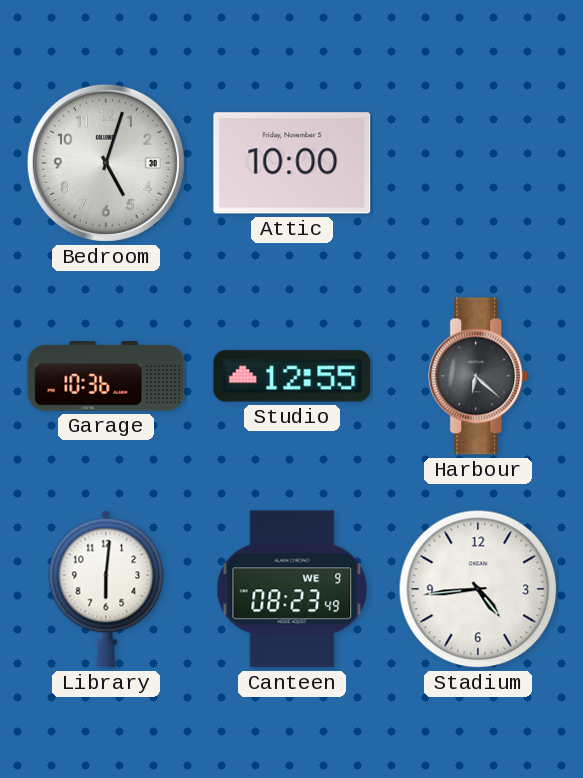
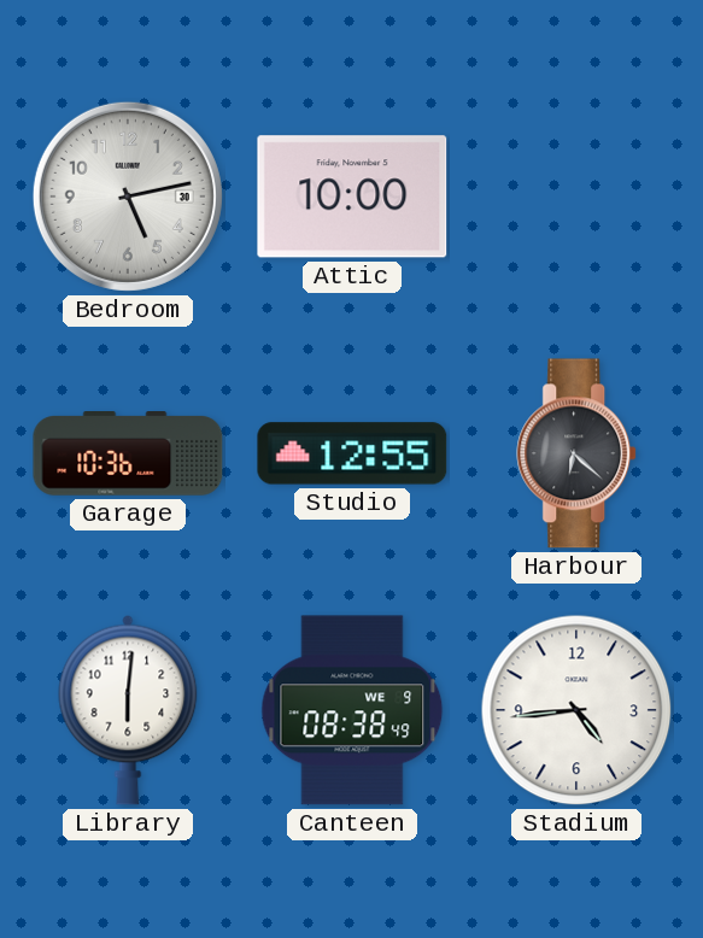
Bedroom: 5:03 -> 5:13 (128, 197)
Canteen: 08:23 -> 08:38 (352, 710)
